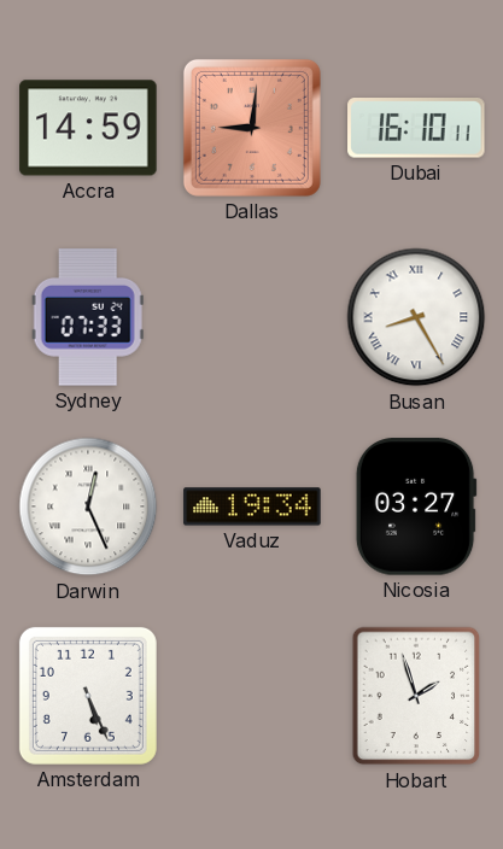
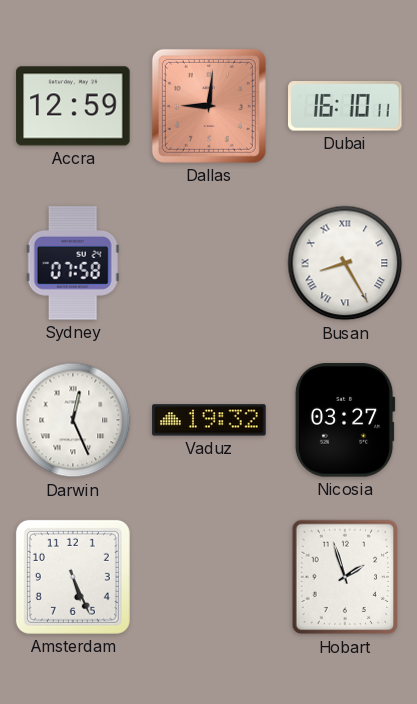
Accra: 14:59 -> 12:59 (73, 106)
Sydney: 07:33 -> 07:58 (73, 263)
Vaduz: 19:34 -> 19:32 (209, 420)
